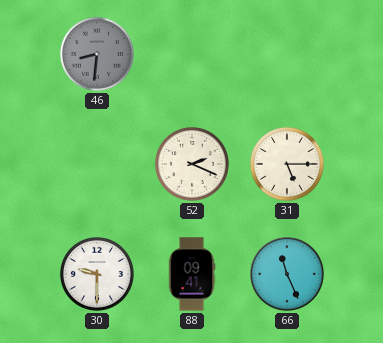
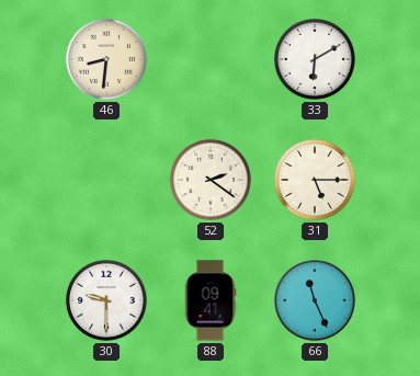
46 dial: grey -> cream (106, 59)
33: none -> 6:10 (315, 59)
52: 2:19 -> 2:21 (211, 180)
